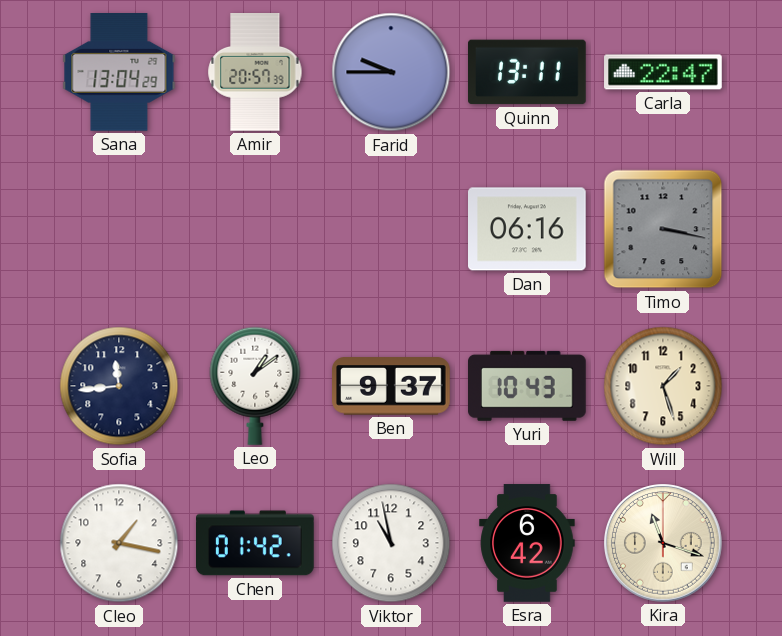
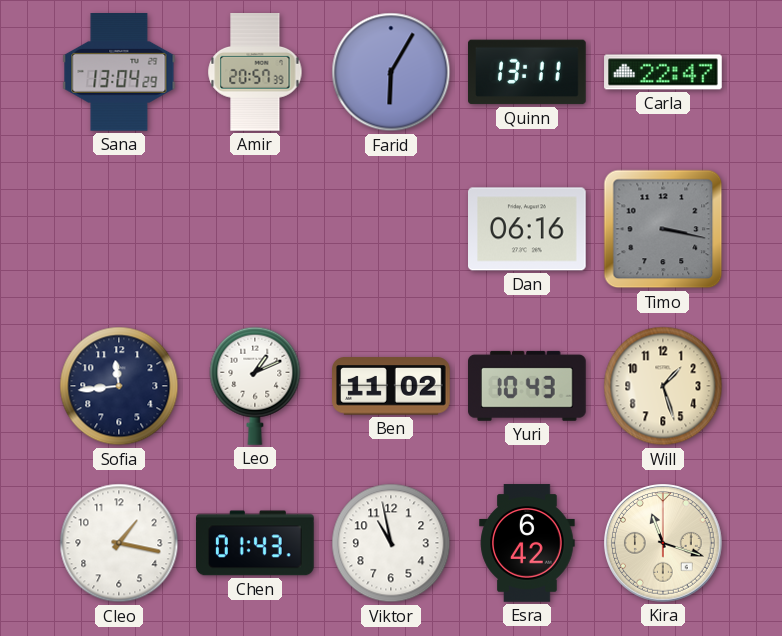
Farid: 9:45 -> 6:05 (391, 72)
Leo: 1:09 -> 1:11 (255, 386)
Ben: 9:37 -> 11:02 (391, 386)
Chen: 01:42 -> 01:43 (256, 543)
